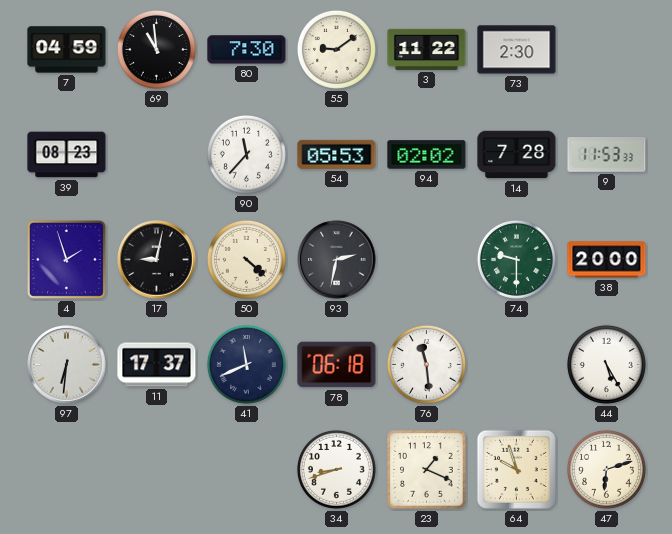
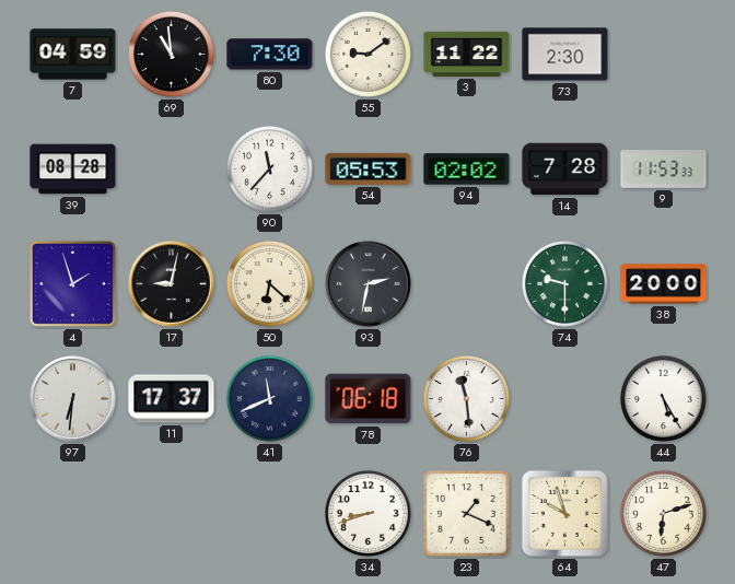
39: 08:23 -> 08:28 (73, 170)
50: 4:22 -> 6:22 (269, 283)
